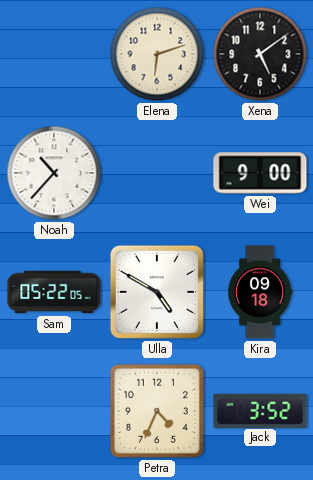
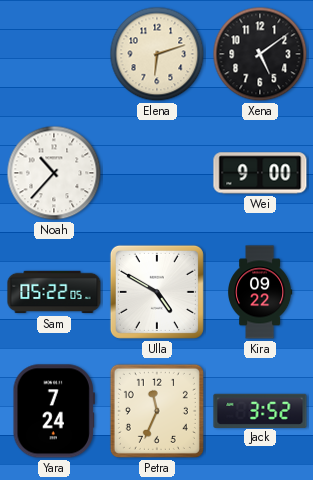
Kira: 09:18 -> 09:22 (261, 292)
Yara: none -> 7:24 (53, 411)
Petra: 4:34 -> 11:34 (157, 411)
